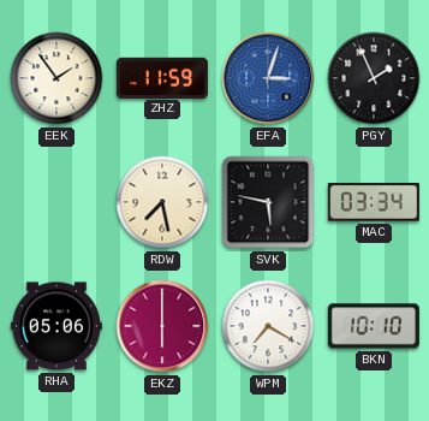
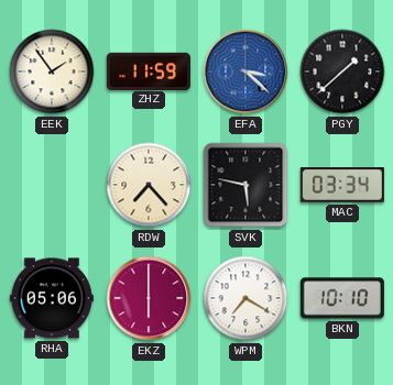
EFA: 3:03 -> 3:22 (245, 71)
PGY: 1:56 -> 1:38 (342, 71)
RDW: 7:28 -> 7:23 (149, 185)
